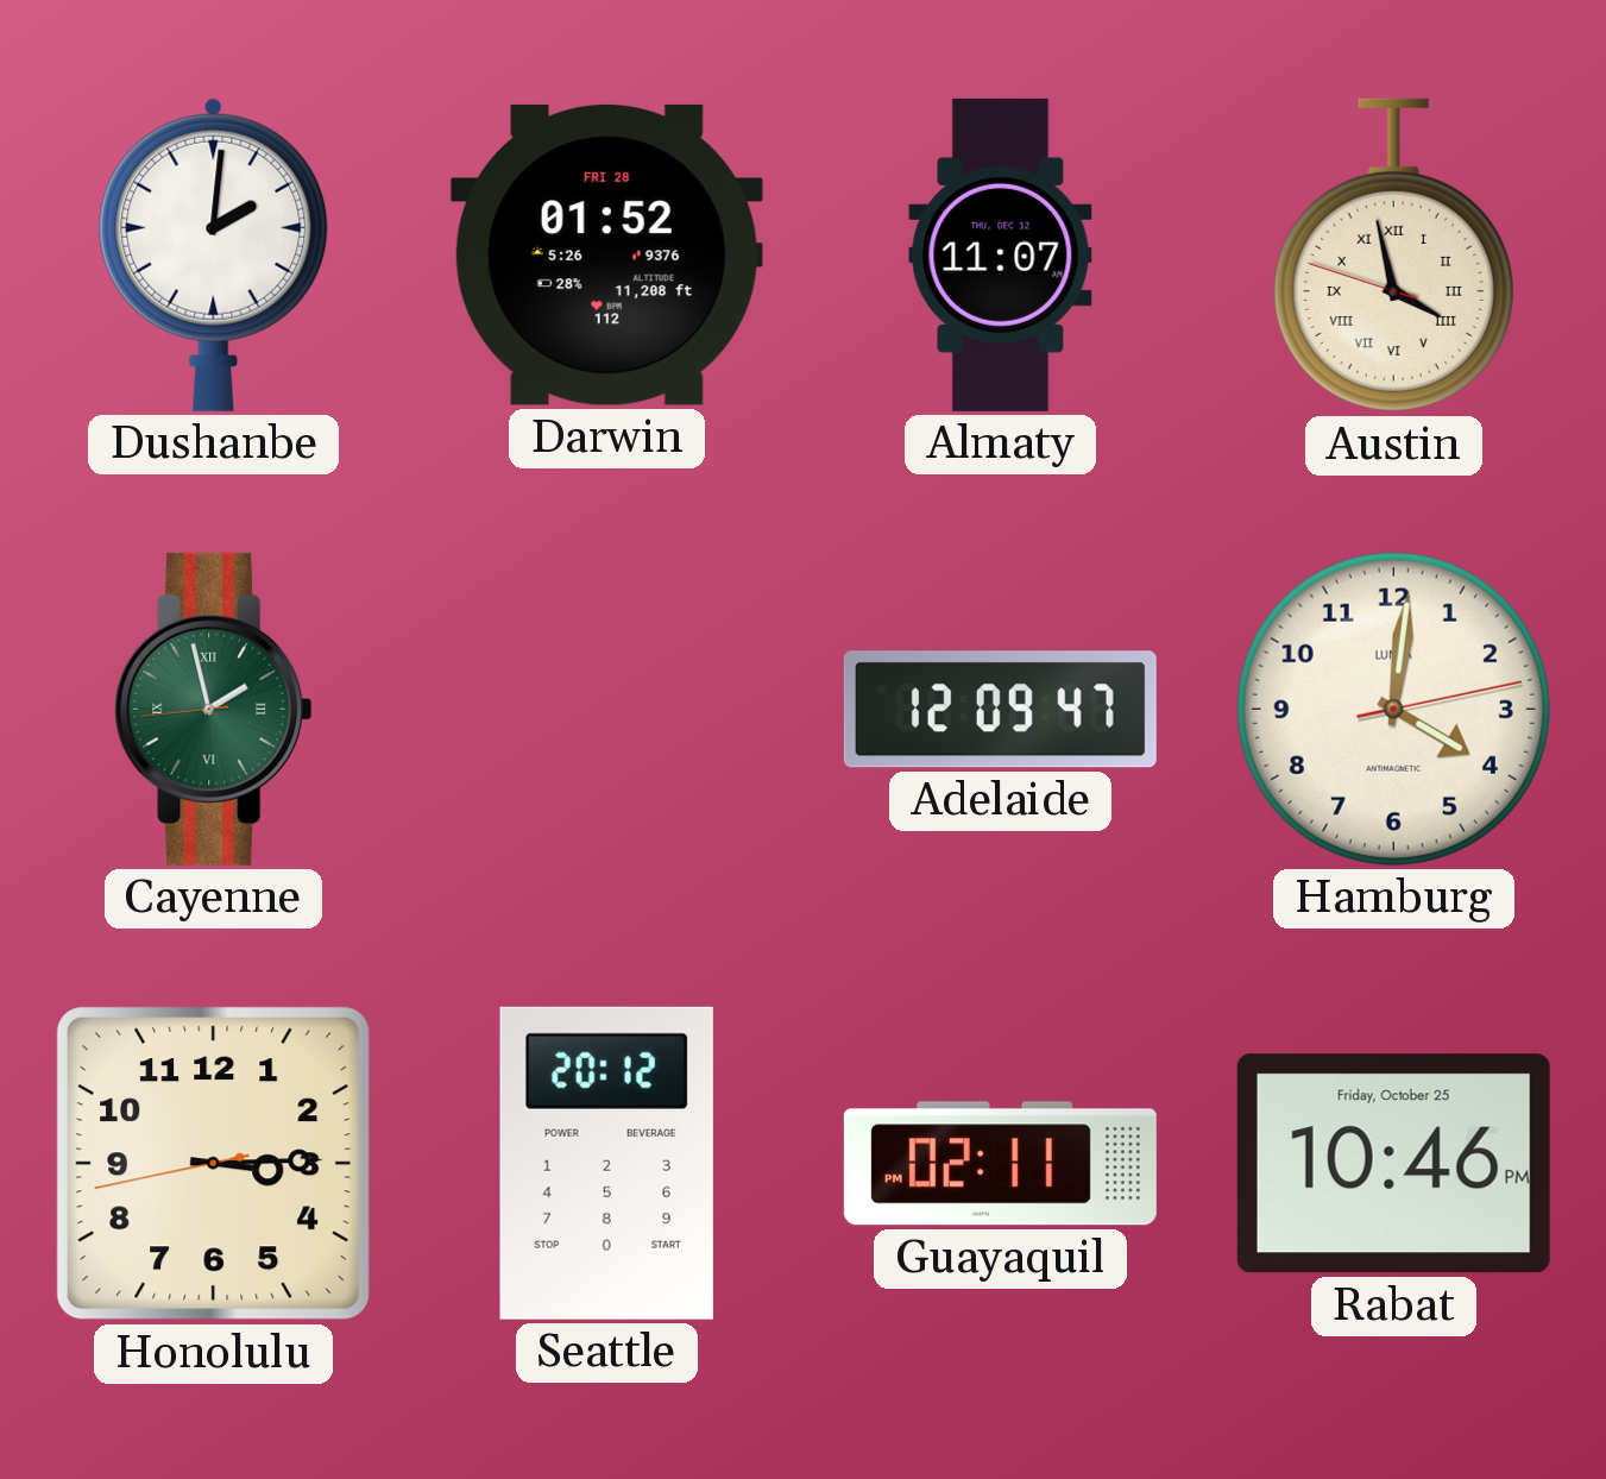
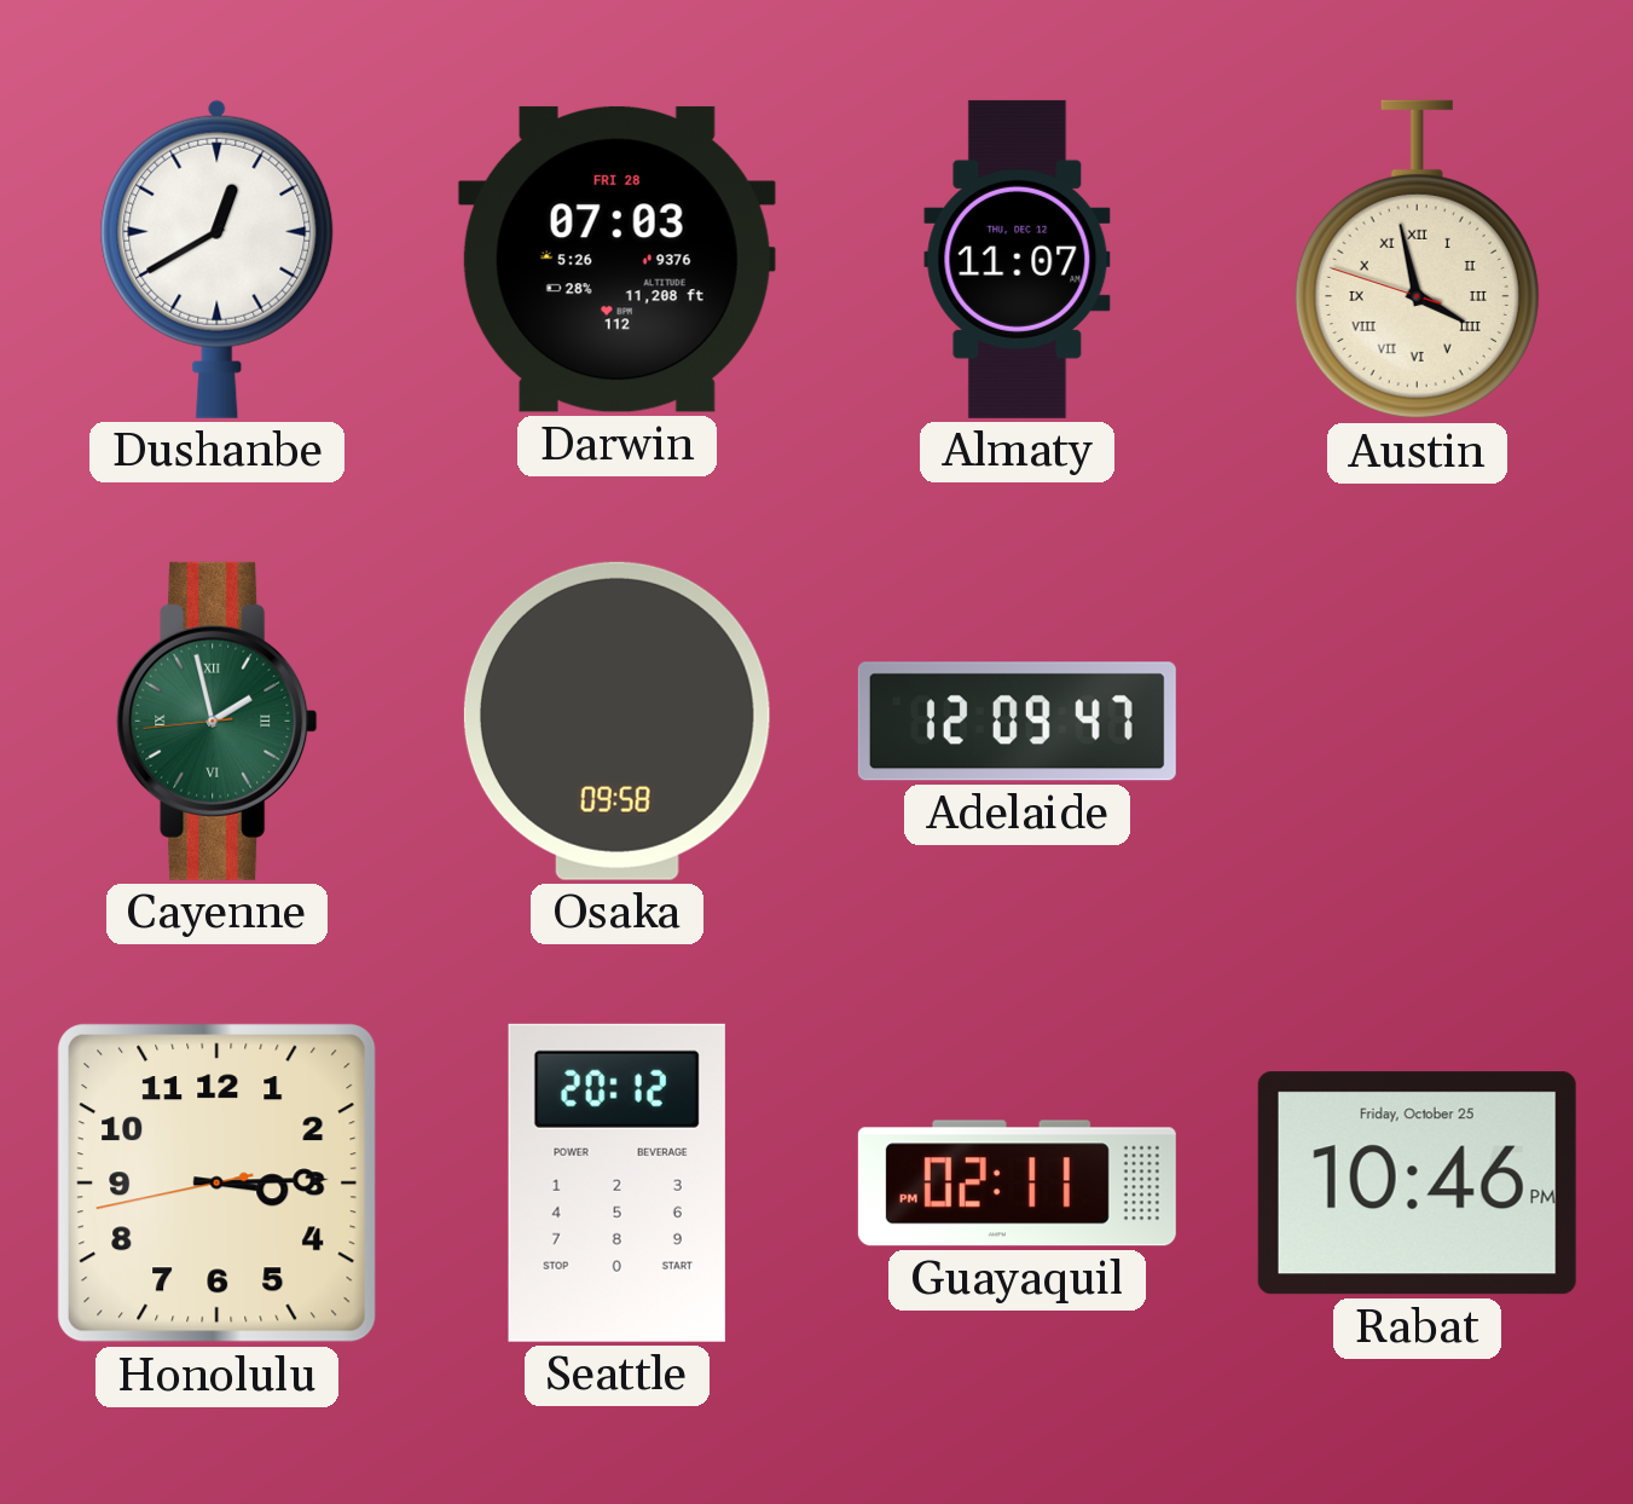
Dushanbe: 2:01 -> 12:40 (218, 259)
Darwin: 01:52 -> 07:03 (616, 259)
Osaka: none -> 09:58 (616, 721)
Hamburg: 4:01 -> none (1393, 709)
